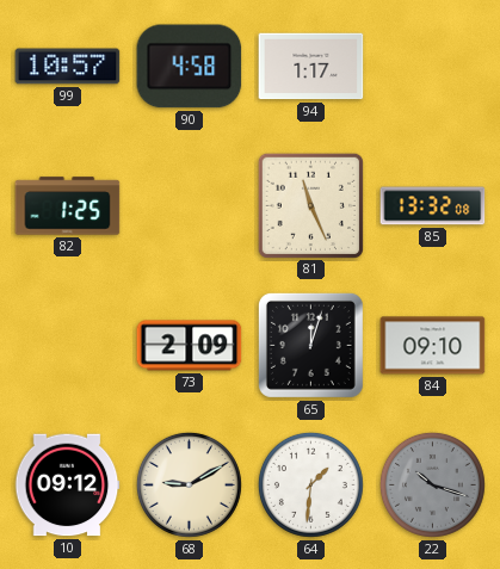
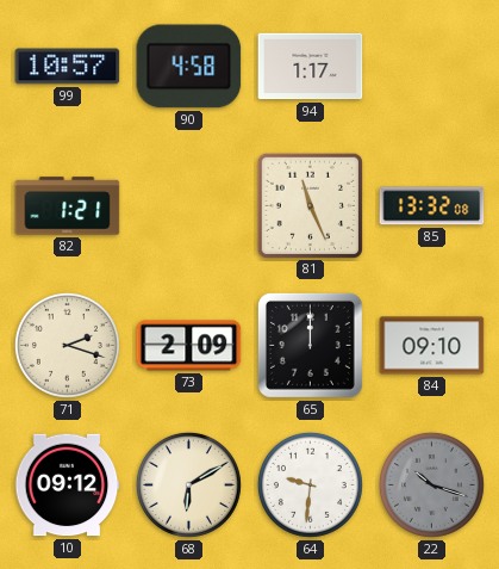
82: 1:25 -> 1:21 (68, 206)
71: none -> 2:18 (67, 345)
65: 12:03 -> 12:00 (310, 345)
68: 9:10 -> 6:10 (188, 484)
64: 1:31 -> 9:31 (310, 484)
